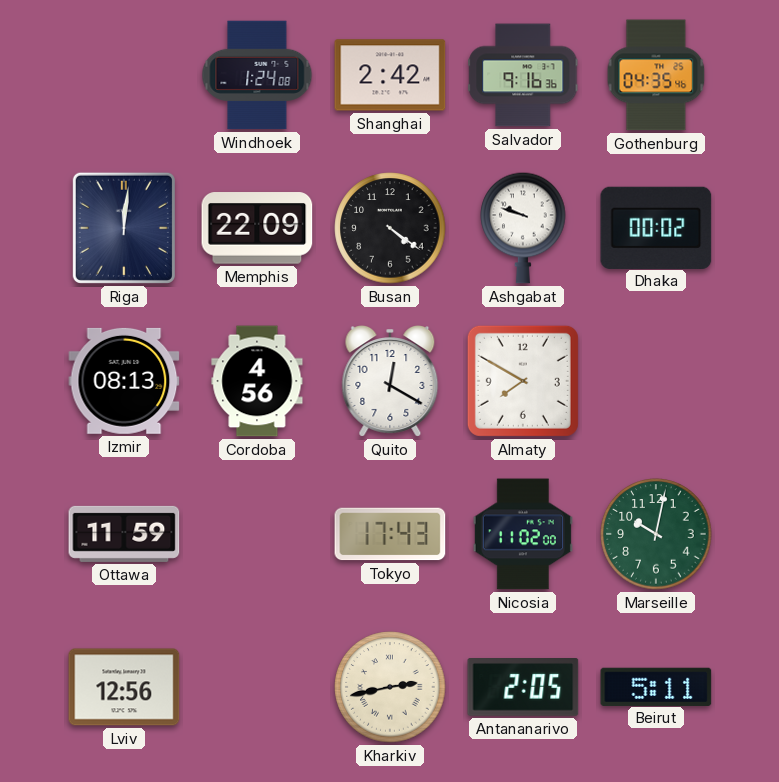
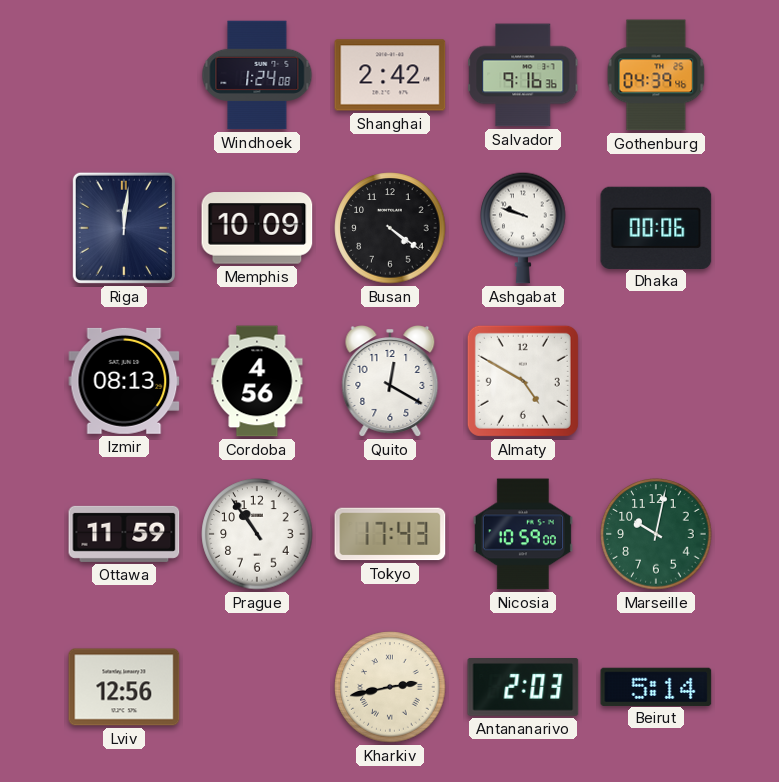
Gothenburg: 04:35 -> 04:39 (656, 75)
Memphis: 22:09 -> 10:09 (257, 228)
Dhaka: 00:02 -> 00:06 (656, 227)
Almaty: 7:50 -> 4:50 (523, 381)
Prague: none -> 10:54 (257, 534)
Nicosia: 11:02 -> 10:59 (523, 534)
Antananarivo: 2:05 -> 2:03 (523, 688)
Beirut: 5:11 -> 5:14 (656, 686)
